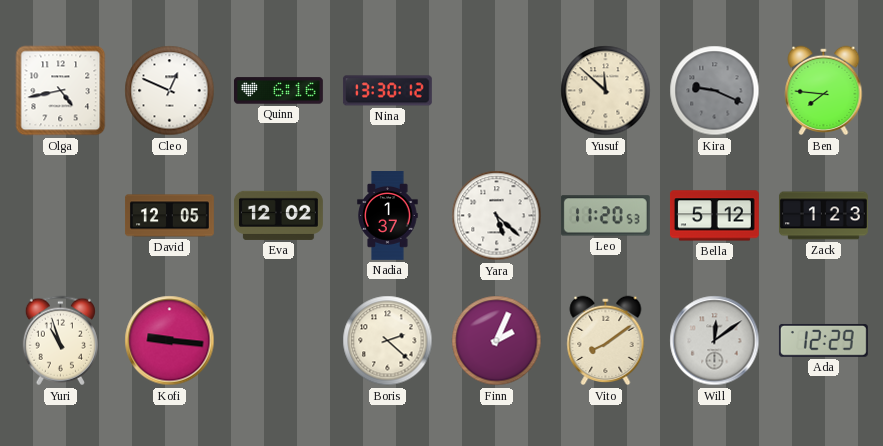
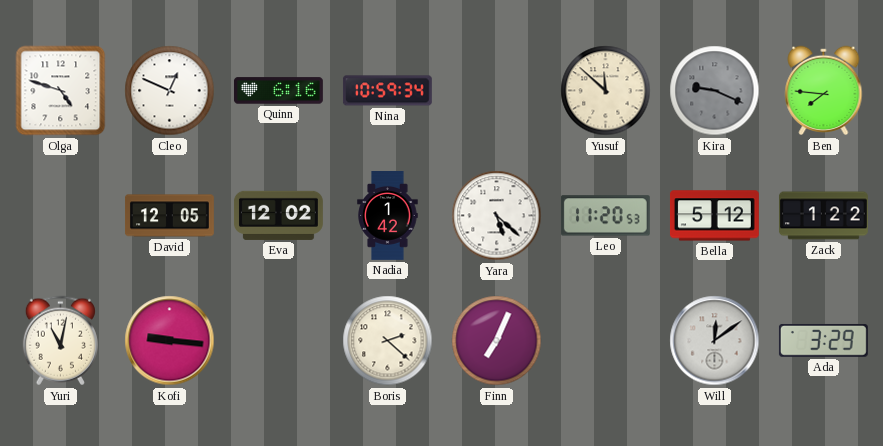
Olga: 4:43 -> 4:48 (61, 91)
Nina: 13:30 -> 10:59 (387, 91)
Nadia: 1:37 -> 1:42 (388, 216)
Zack: 1:23 -> 1:22 (823, 216)
Yuri: 10:57 -> 11:02 (60, 341)
Finn: 2:04 -> 7:04 (497, 341)
Vito: 8:09 -> none (606, 341)
Ada: 12:29 -> 3:29 (823, 340)
